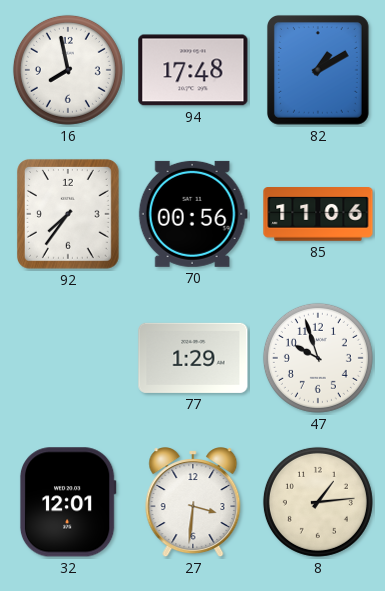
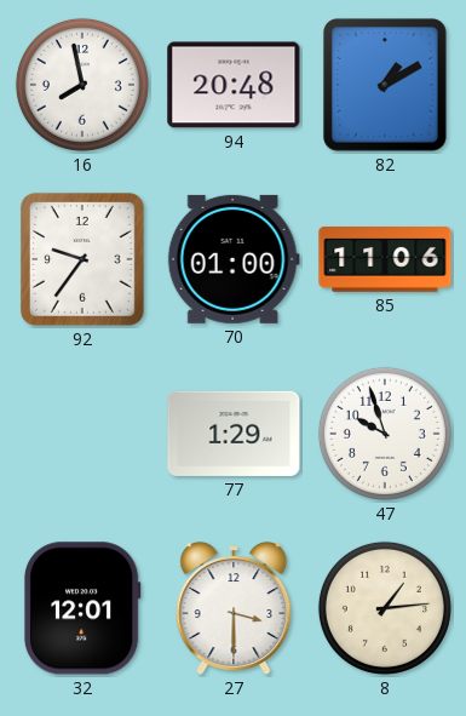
94: 17:48 -> 20:48 (234, 85)
92: 7:36 -> 9:36 (82, 259)
70: 00:56 -> 01:00 (234, 259)
27: 3:31 -> 3:30 (234, 609)
